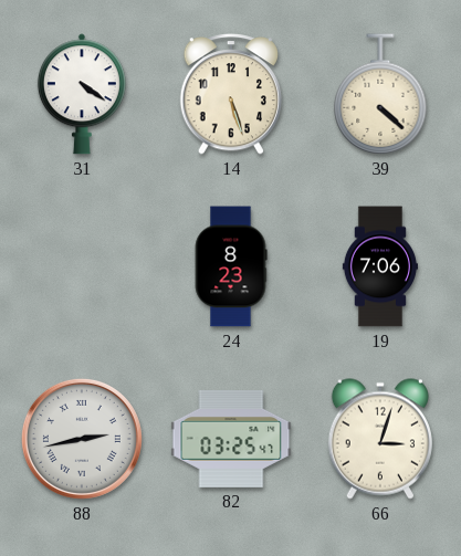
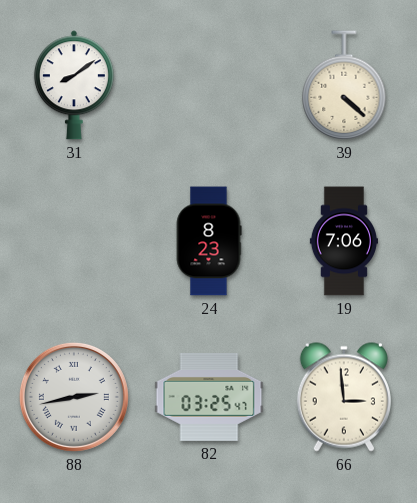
31: 4:21 -> 8:09 (74, 85)
14: 5:27 -> none (230, 95)
66: 3:03 -> 2:59 (344, 397)
